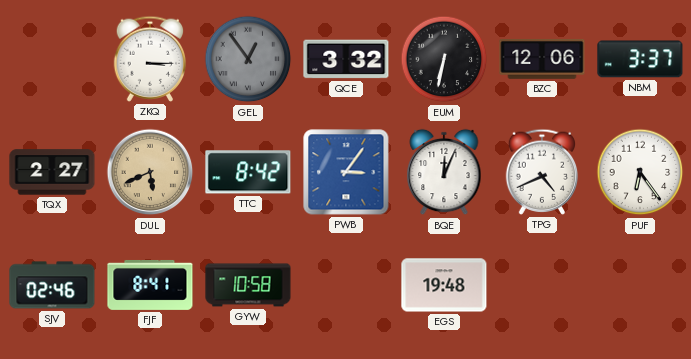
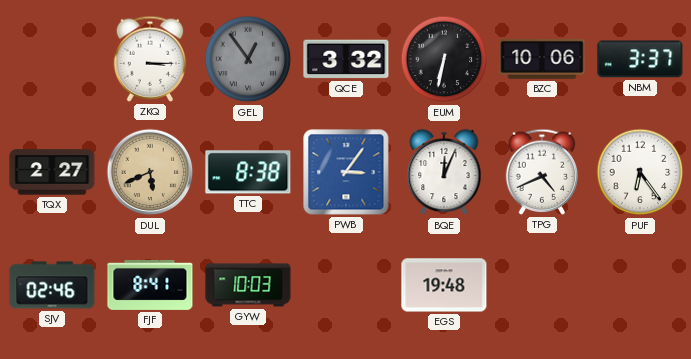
BZC: 12:06 -> 10:06 (542, 59)
TTC: 8:42 -> 8:38 (248, 172)
GYW: 10:58 -> 10:03 (248, 285)
